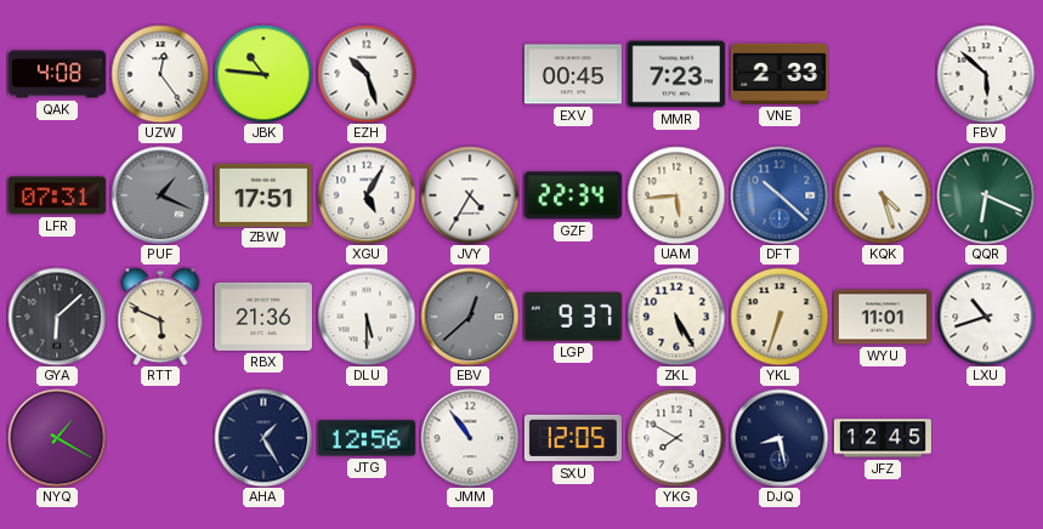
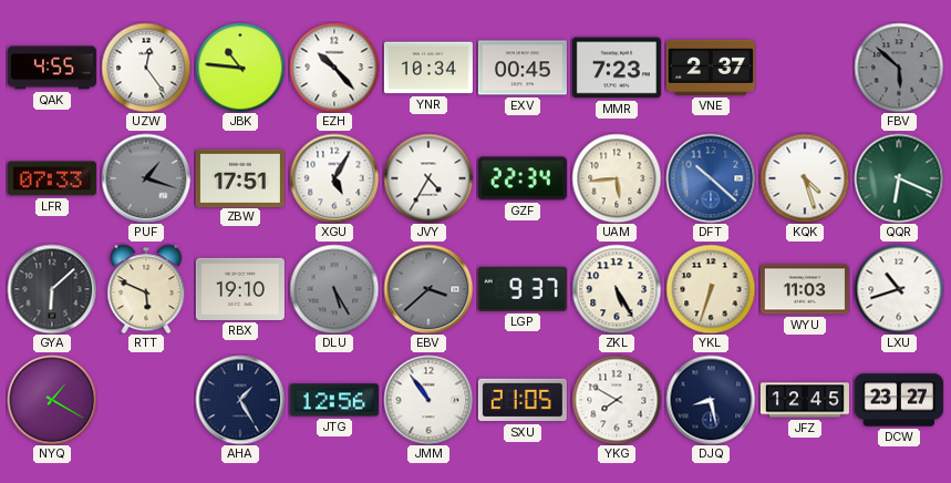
QAK: 4:08 -> 4:55 (52, 68)
EZH: 10:27 -> 10:23 (334, 68)
YNR: none -> 10:34 (428, 68)
VNE: 2:33 -> 2:37 (711, 68)
FBV dial: white -> grey (899, 68)
LFR: 07:31 -> 07:33 (52, 178)
PUF: 1:19 -> 1:18 (146, 178)
RBX: 21:36 -> 19:10 (240, 289)
DLU: 5:30 -> 5:25 (334, 289)
DLU dial: white -> grey (334, 289)
EBV: 12:38 -> 3:38 (428, 289)
WYU: 11:01 -> 11:03 (805, 289)
SXU: 12:05 -> 21:05 (523, 400)
DCW: none -> 23:27 (899, 400)
